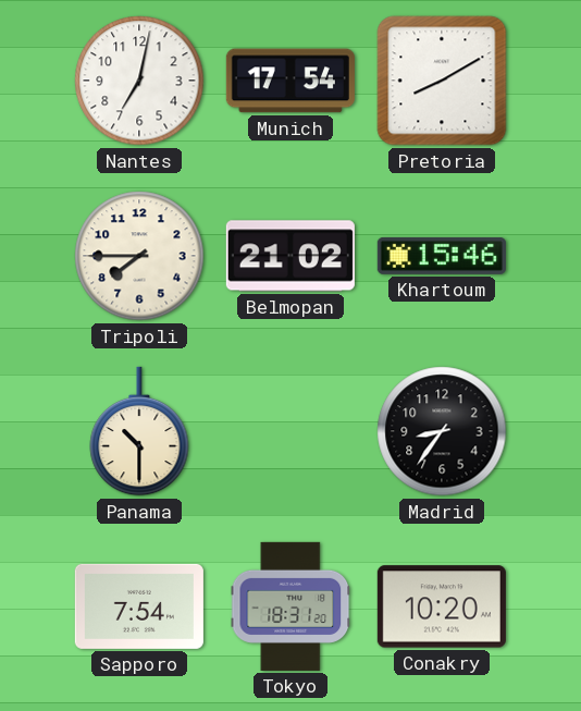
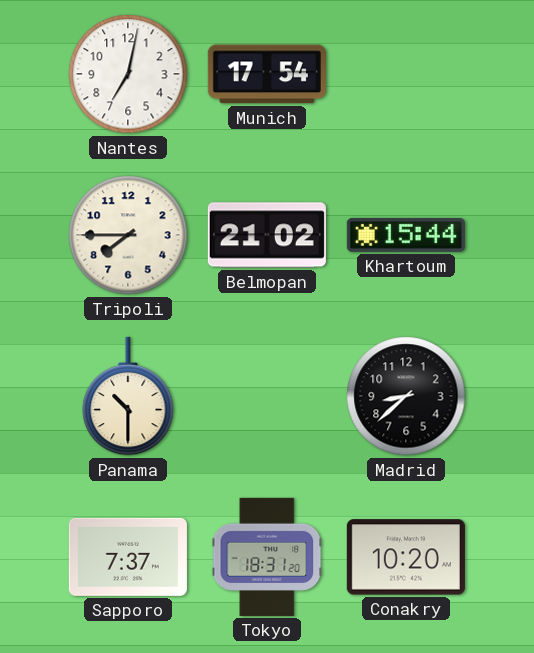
Pretoria: 8:10 -> none (442, 81)
Khartoum: 15:46 -> 15:44 (406, 235)
Madrid: 8:36 -> 8:38 (406, 396)
Sapporo: 7:54 -> 7:37 (128, 557)
